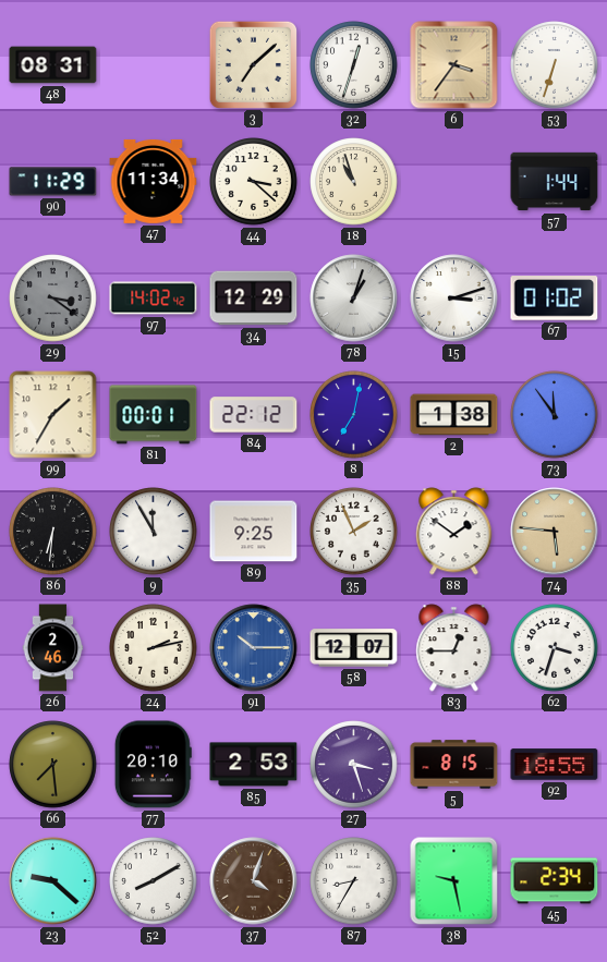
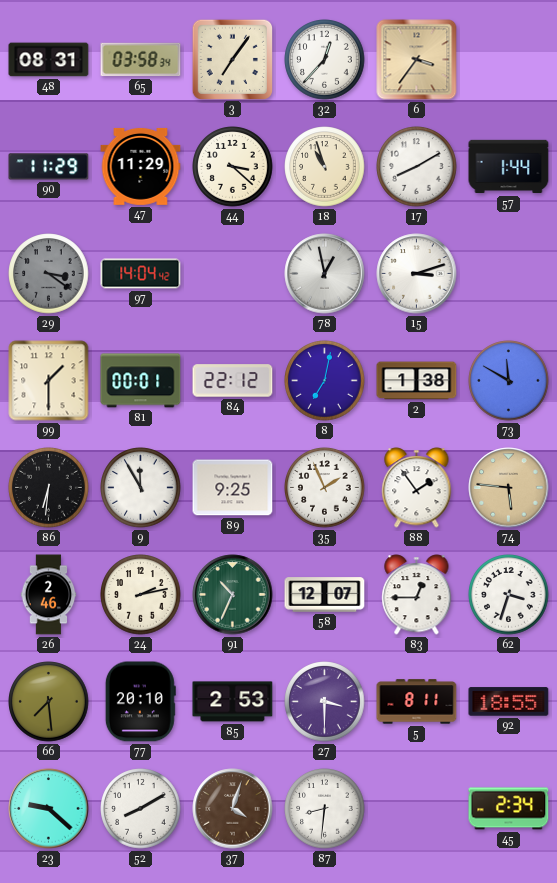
65: none -> 03:58 (141, 60)
3: 7:08 -> 7:06 (232, 59)
32: 12:33 -> 12:37 (325, 60)
53: 6:33 -> none (555, 65)
47: 11:34 -> 11:29 (141, 166)
17: none -> 8:10 (417, 167)
97: 14:02 -> 14:04 (141, 274)
34: 12:29 -> none (254, 299)
78: 1:03 -> 12:58 (325, 274)
67: 01:02 -> none (555, 299)
99: 1:35 -> 1:30 (49, 381)
73: 11:54 -> 11:50 (509, 381)
88: 1:51 -> 1:54 (417, 488)
91: 10:15 -> 10:34 (233, 595)
91 dial: blue -> green (233, 595)
27: 3:27 -> 3:30 (325, 702)
5: 8:15 -> 8:11 (417, 702)
87: 8:35 -> 8:31 (325, 809)
38: 9:28 -> none (454, 881)
